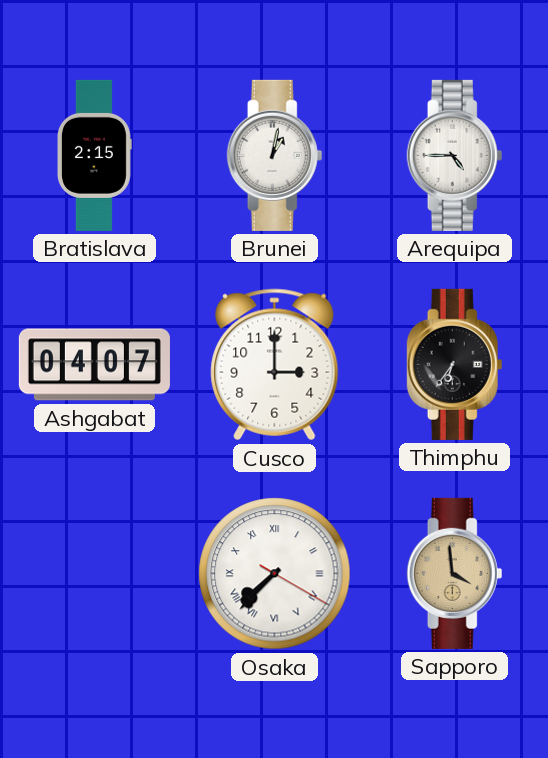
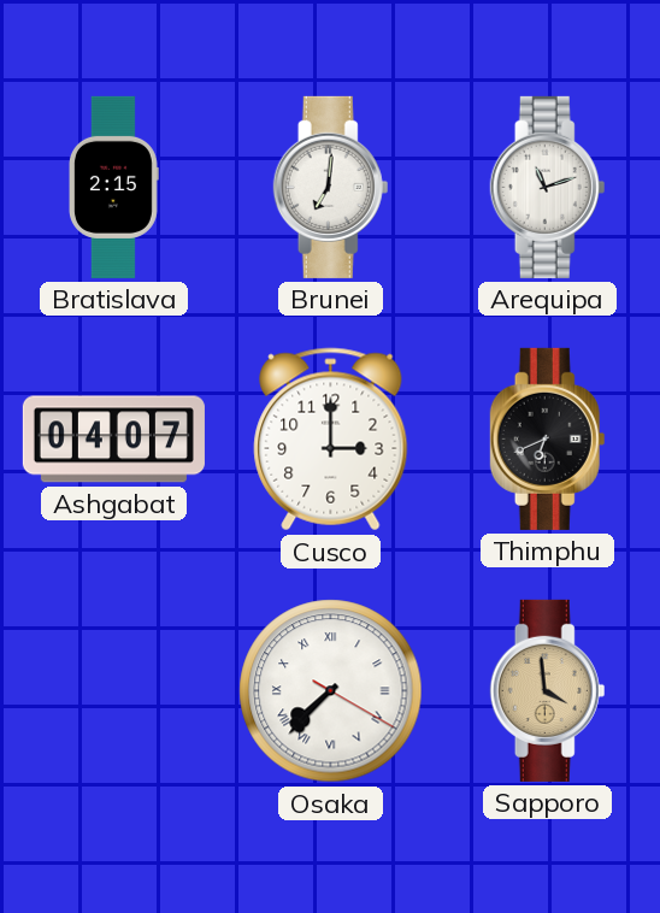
Brunei: 1:02 -> 7:01 (331, 187)
Arequipa: 4:45 -> 11:12 (548, 187)
Thimphu: 6:36 -> 6:41 (548, 438)
